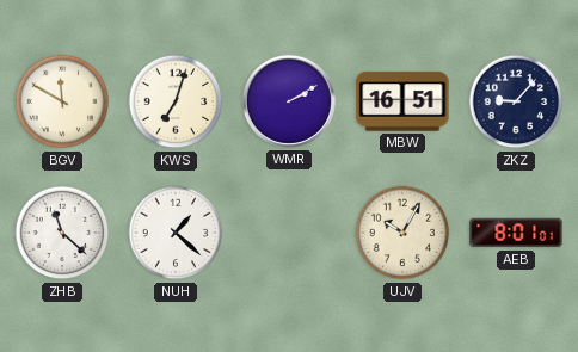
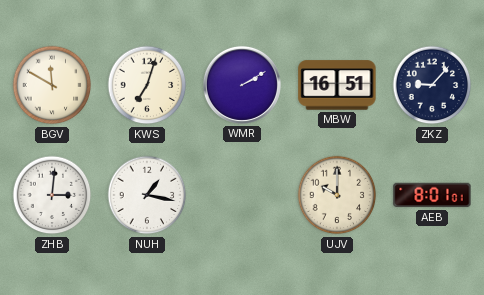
ZHB: 11:22 -> 3:01 (52, 195)
NUH: 1:22 -> 1:17 (147, 195)
UJV: 10:05 -> 10:00 (337, 195)
